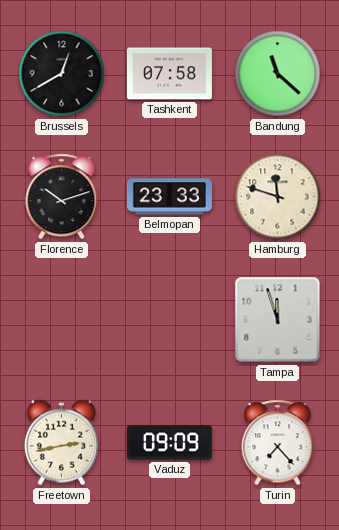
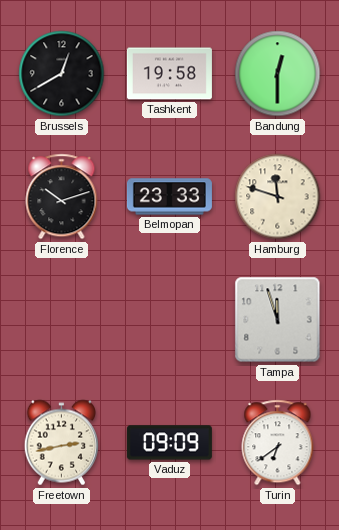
Tashkent: 07:58 -> 19:58 (169, 74)
Bandung: 11:22 -> 12:30 (278, 74)
Turin: 7:23 -> 6:39 (278, 443)
